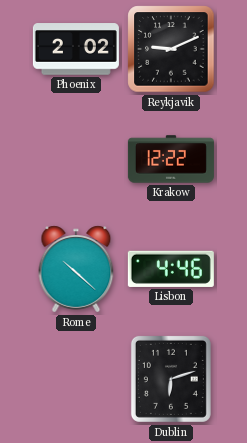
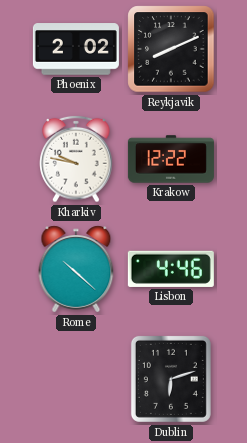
Reykjavik: 9:11 -> 8:11 (171, 49)
Kharkiv: none -> 9:47 (76, 159)
